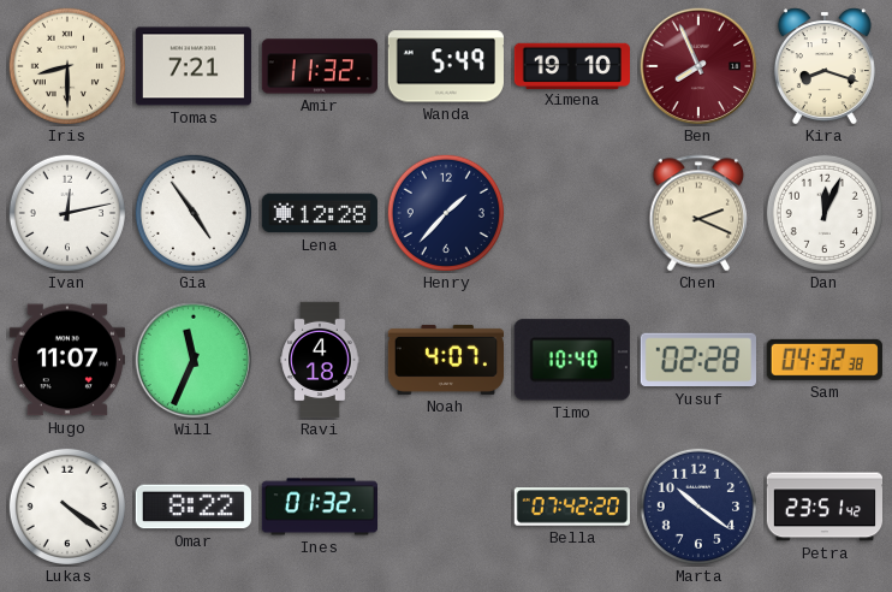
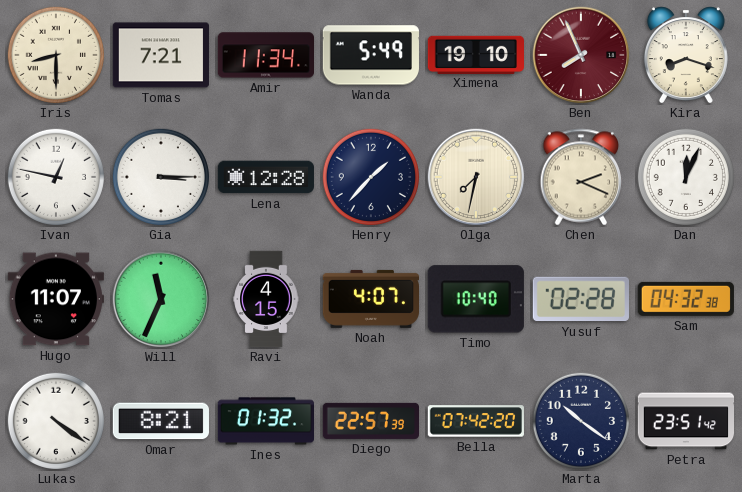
Amir: 11:32 -> 11:34 (265, 55)
Ivan: 12:13 -> 12:47 (56, 177)
Gia: 4:54 -> 3:15 (161, 177)
Olga: none -> 7:32 (476, 177)
Ravi: 4:18 -> 4:15 (266, 299)
Omar: 8:22 -> 8:21 (161, 421)
Diego: none -> 22:57 (370, 421)
